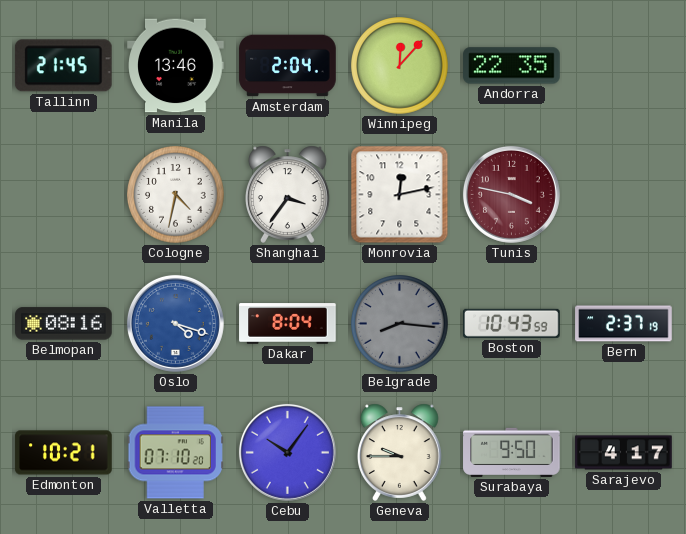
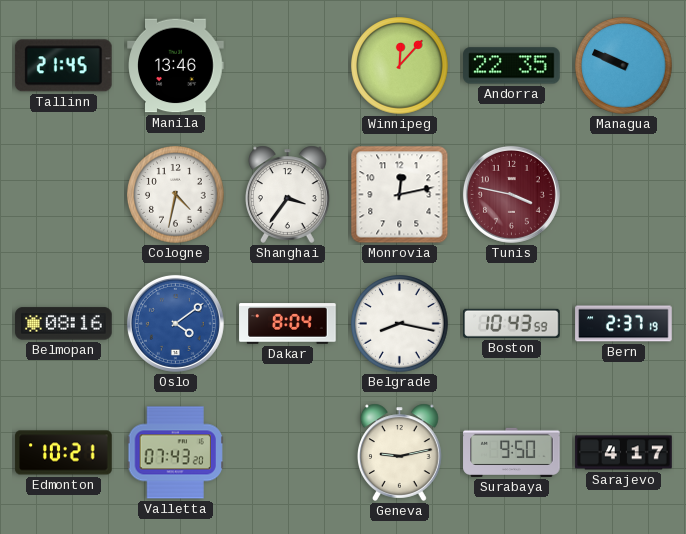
Amsterdam: 2:04 -> none (288, 66)
Managua: none -> 9:49 (624, 66)
Oslo: 4:18 -> 4:09 (175, 323)
Belgrade: 8:16 -> 8:17 (400, 324)
Belgrade dial: grey -> white (400, 324)
Valletta: 07:10 -> 07:43 (175, 453)
Cebu: 10:06 -> none (287, 452)
Geneva: 9:45 -> 9:13 (400, 452)
